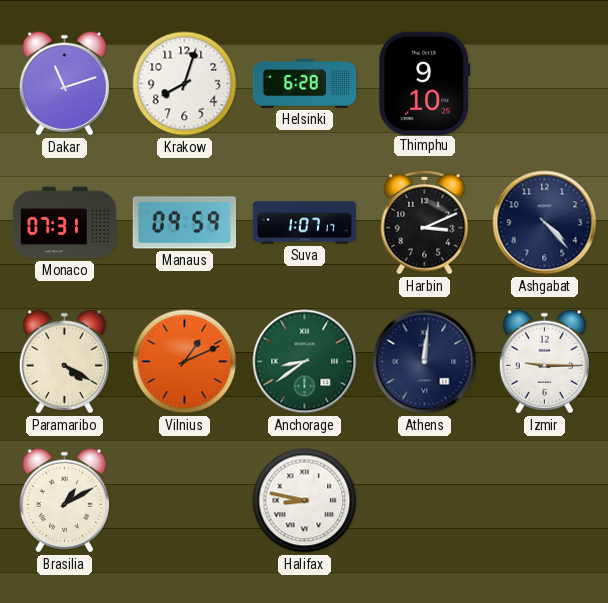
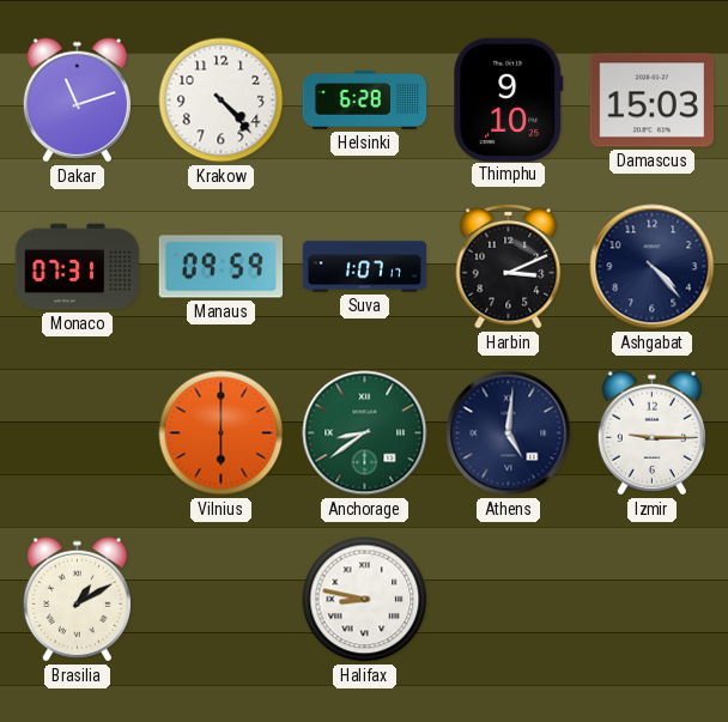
Krakow: 8:03 -> 4:23 (222, 101)
Damascus: none -> 15:03 (653, 101)
Paramaribo: 4:20 -> none (64, 362)
Vilnius: 1:11 -> 6:00 (222, 433)
Athens: 12:01 -> 5:01 (509, 433)
